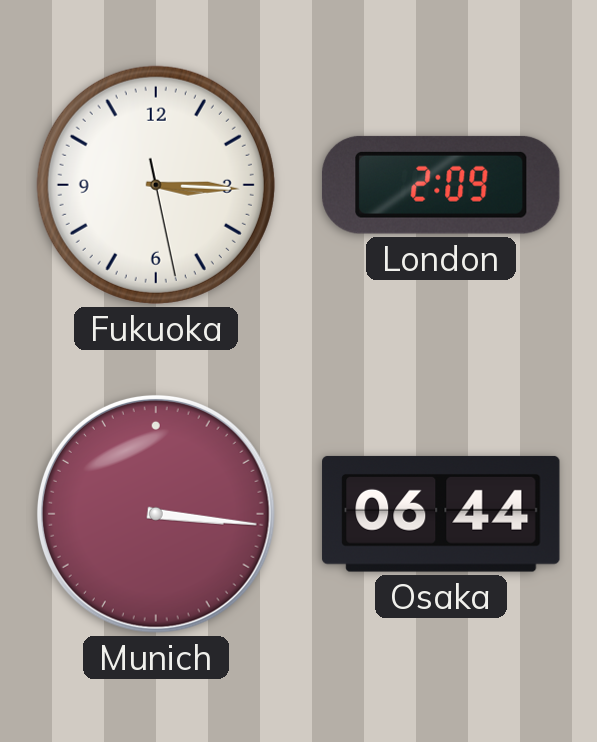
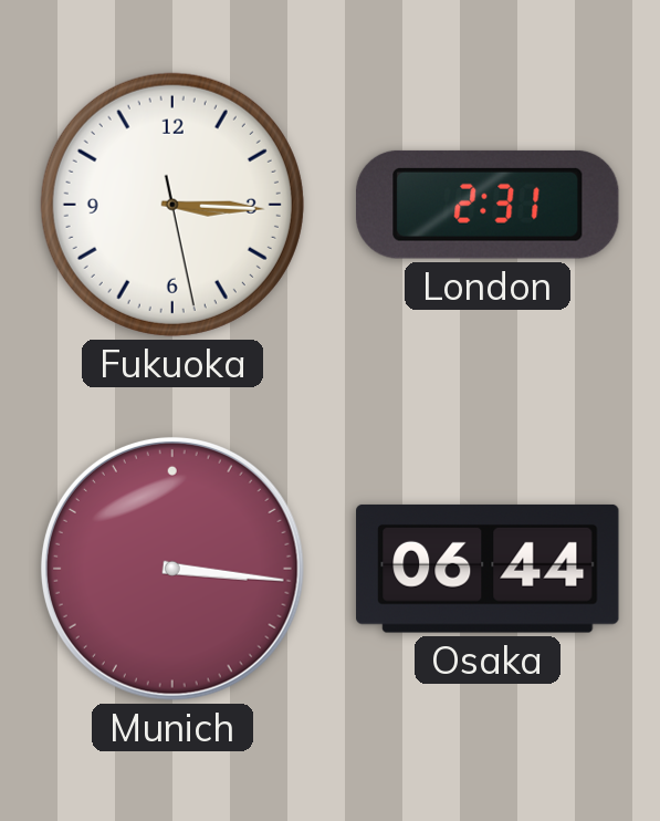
London: 2:09 -> 2:31 (488, 205)
